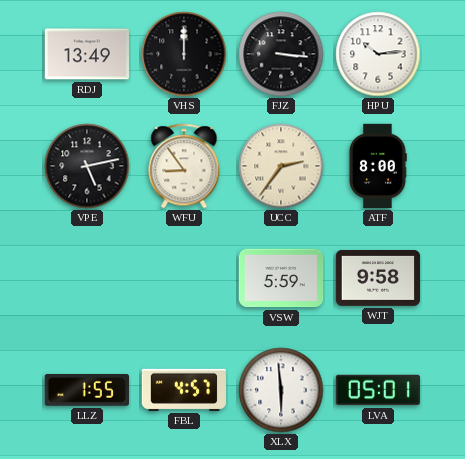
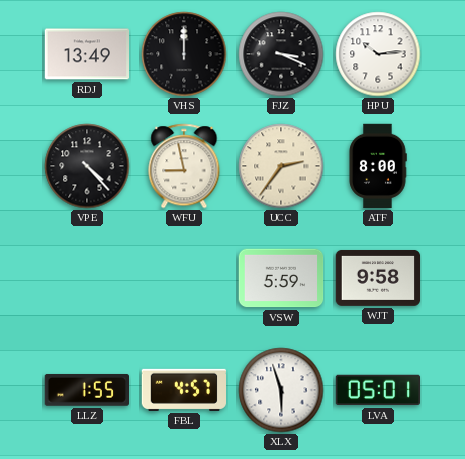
FJZ: 3:16 -> 3:19 (281, 54)
VPE: 5:13 -> 4:23 (87, 166)
WFU: 8:54 -> 8:58 (184, 166)
XLX: 5:59 -> 5:57 (281, 390)
